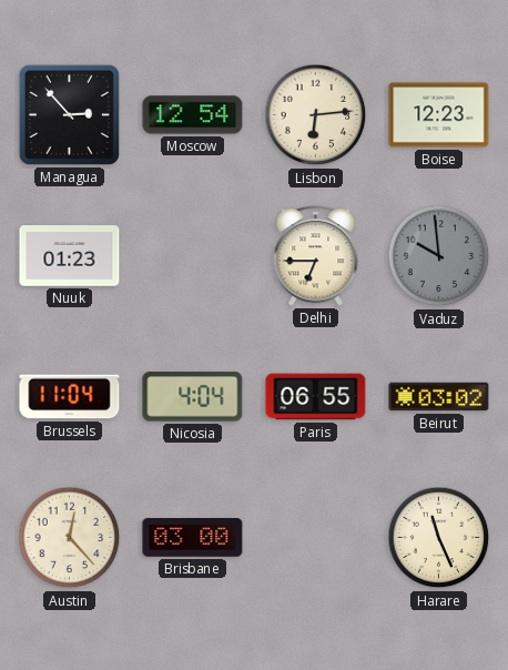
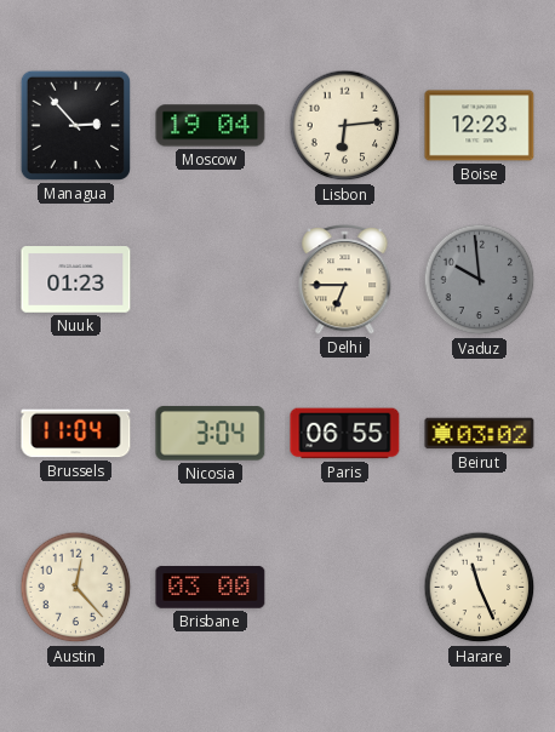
Moscow: 12:54 -> 19:04 (211, 126)
Nicosia: 4:04 -> 3:04 (211, 434)
